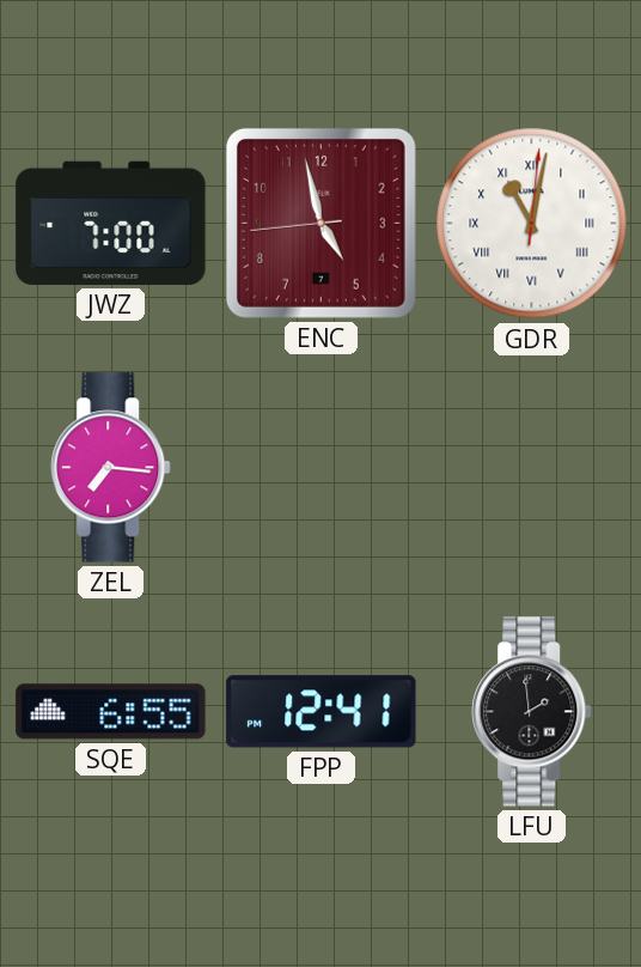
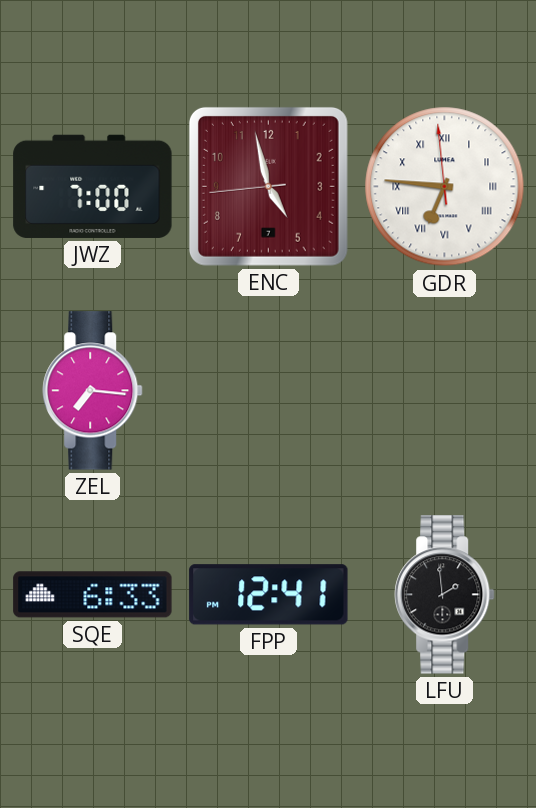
GDR: 11:02 -> 6:45 (445, 187)
SQE: 6:55 -> 6:33 (93, 595)
